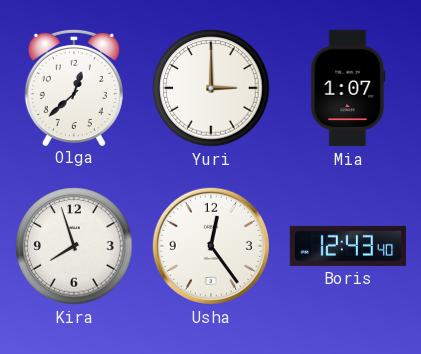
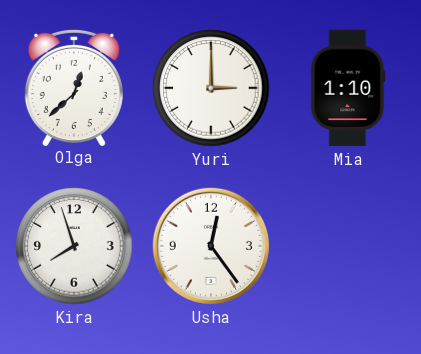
Mia: 1:07 -> 1:10 (348, 88)
Boris: 12:43 -> none (348, 246)
